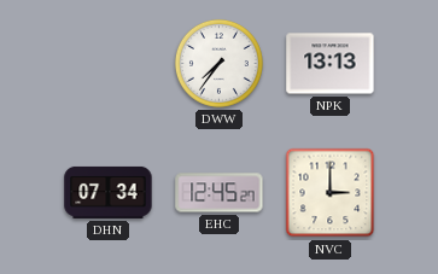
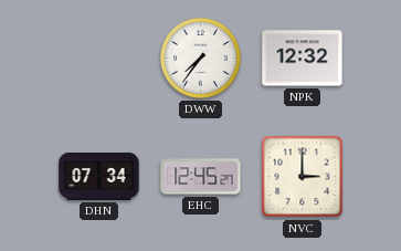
NPK: 13:13 -> 12:32 (303, 59)
